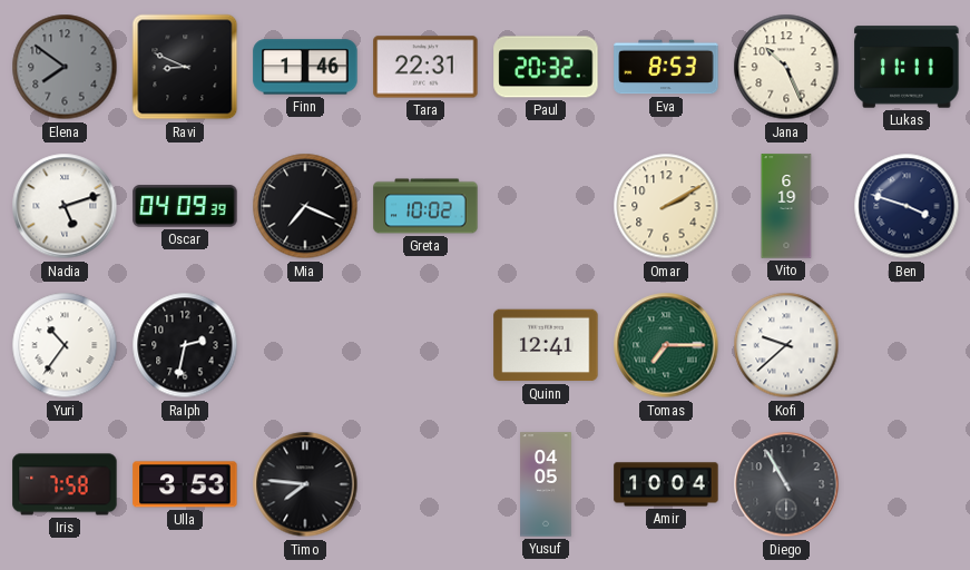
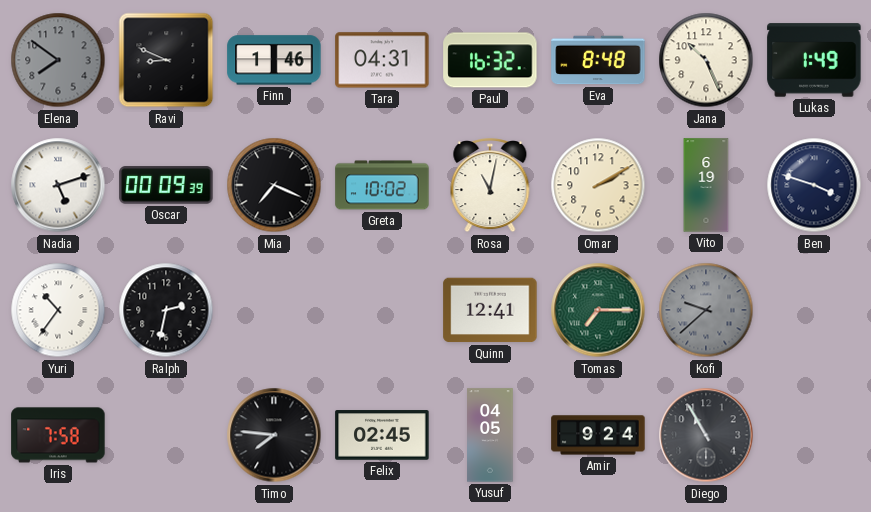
Tara: 22:31 -> 04:31 (382, 60)
Paul: 20:32 -> 16:32 (490, 60)
Eva: 8:53 -> 8:48 (598, 60)
Lukas: 11:11 -> 1:49 (814, 60)
Oscar: 04:09 -> 00:09 (166, 185)
Rosa: none -> 11:02 (490, 186)
Kofi dial: white -> grey (706, 310)
Ulla: 3:53 -> none (185, 484)
Felix: none -> 02:45 (382, 435)
Amir: 10:04 -> 9:24 (598, 435)
